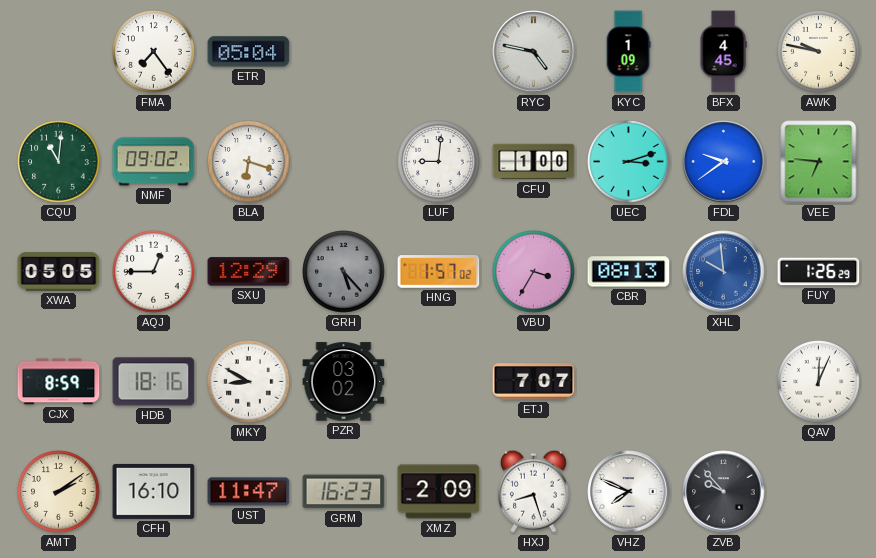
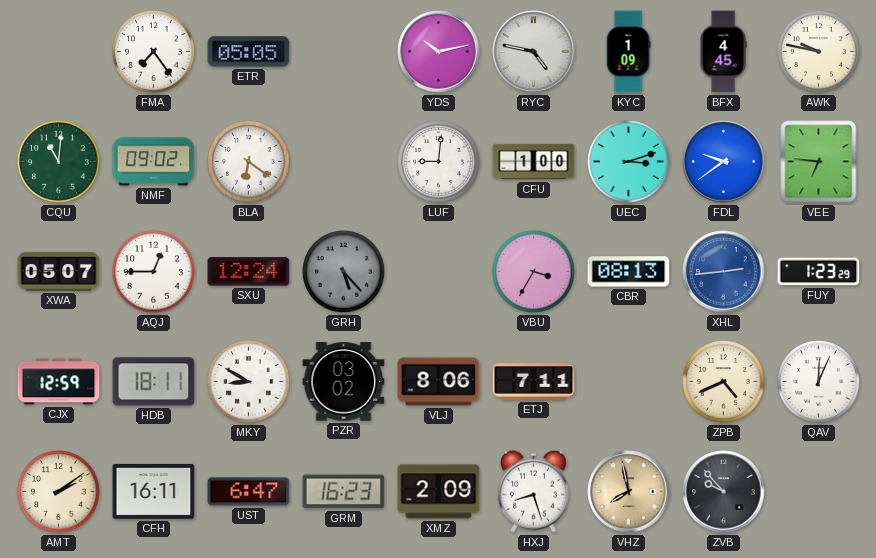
ETR: 05:04 -> 05:05 (249, 52)
YDS: none -> 10:13 (439, 52)
BLA: 6:18 -> 6:21 (249, 162)
XWA: 05:05 -> 05:07 (59, 272)
SXU: 12:29 -> 12:24 (249, 272)
HNG: 1:57 -> none (439, 272)
XHL: 9:59 -> 2:44 (724, 272)
FUY: 1:26 -> 1:23 (819, 272)
CJX: 8:59 -> 12:59 (59, 382)
HDB: 18:16 -> 18:11 (154, 382)
VLJ: none -> 8:06 (439, 382)
ETJ: 7:07 -> 7:11 (534, 382)
ZPB: none -> 4:41 (724, 382)
CFH: 16:10 -> 16:11 (154, 491)
UST: 11:47 -> 6:47 (249, 492)
VHZ: 7:49 -> 7:58 (629, 492)
VHZ dial: white -> champagne (629, 492)
